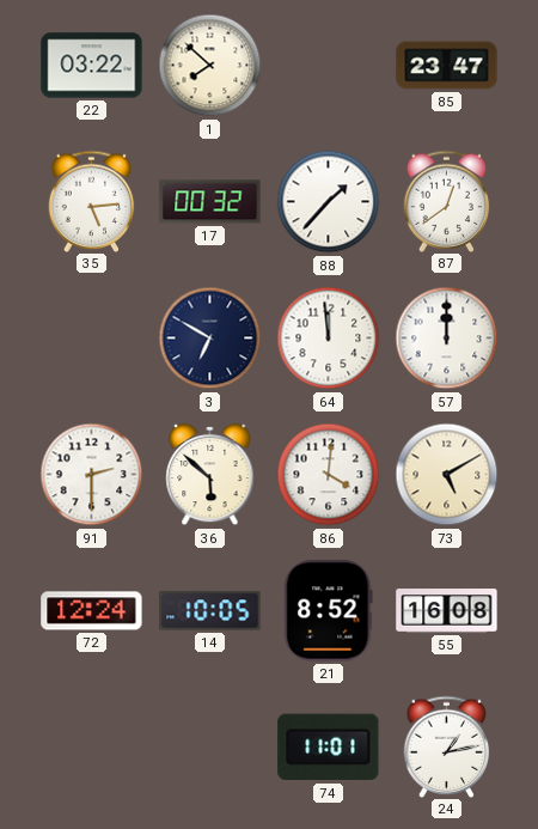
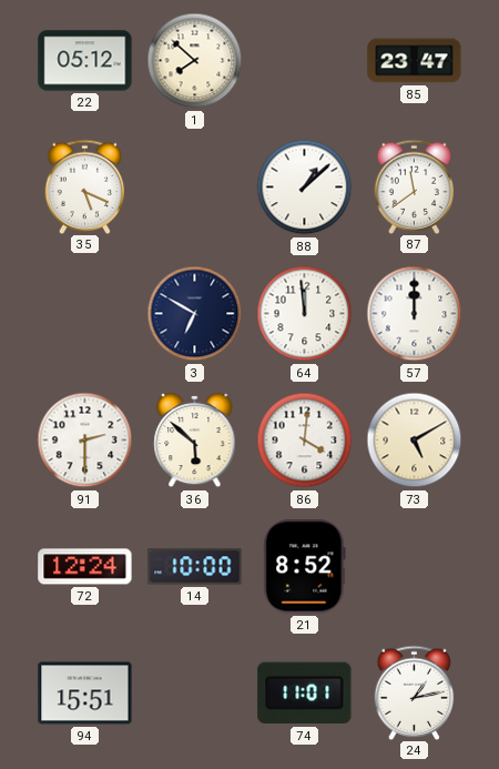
22: 03:22 -> 05:12 (85, 61)
35: 5:14 -> 5:19 (85, 186)
17: 00:32 -> none (210, 202)
88: 1:37 -> 1:08 (305, 188)
87: 12:39 -> 11:39 (415, 186)
14: 10:05 -> 10:00 (195, 567)
55: 16:08 -> none (447, 611)
94: none -> 15:51 (85, 694)
